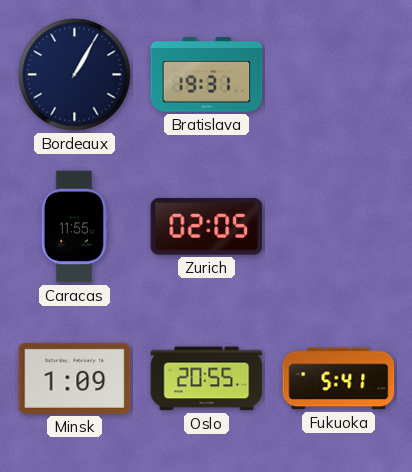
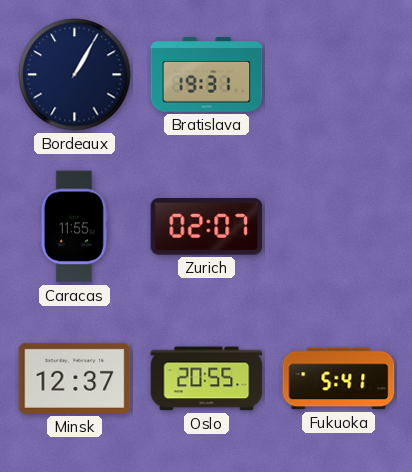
Zurich: 02:05 -> 02:07 (207, 227)
Minsk: 1:09 -> 12:37 (75, 378)
